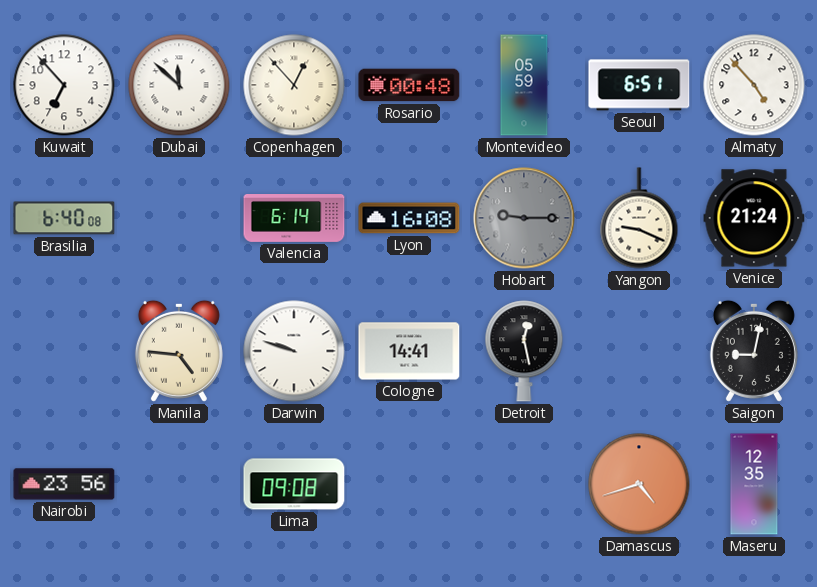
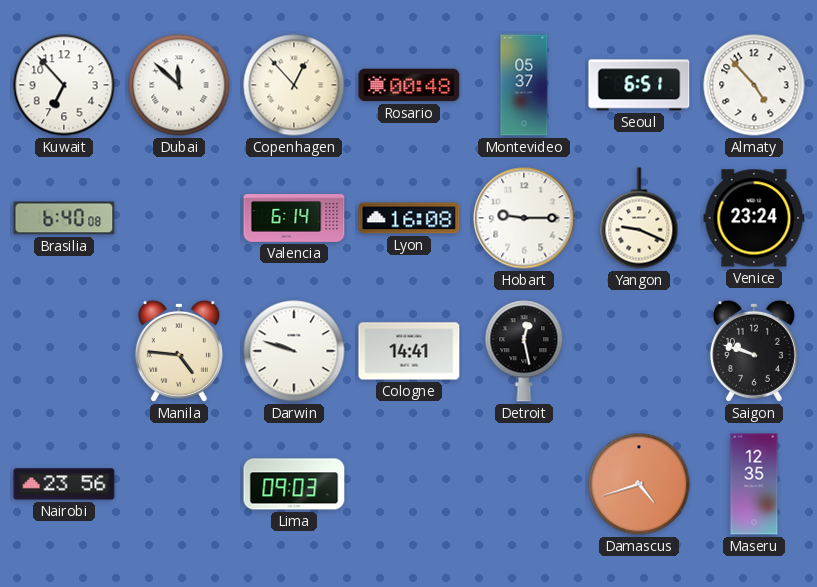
Montevideo: 05:59 -> 05:37 (524, 85)
Hobart dial: grey -> white (524, 218)
Venice: 21:24 -> 23:24 (754, 218)
Saigon: 9:02 -> 9:48 (754, 351)
Lima: 09:08 -> 09:03 (294, 484)
